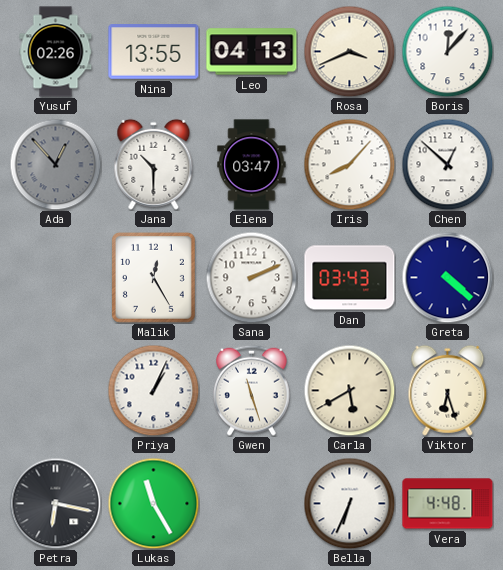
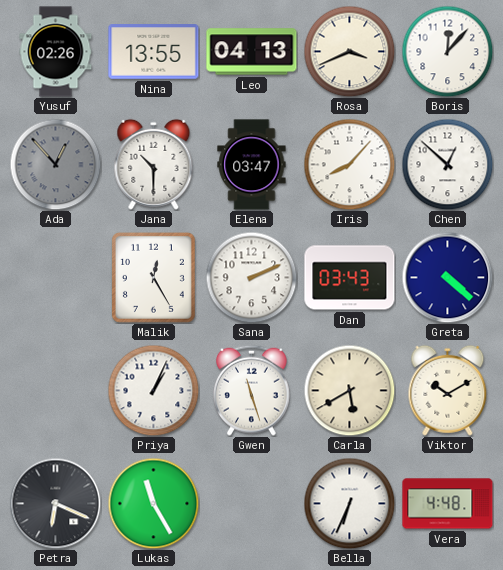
Viktor: 6:27 -> 10:10 (448, 390)
Petra: 6:17 -> 6:19 (55, 503)
